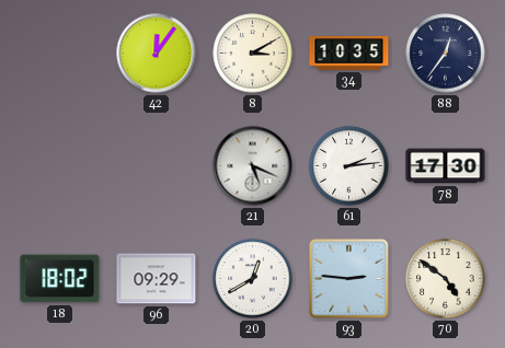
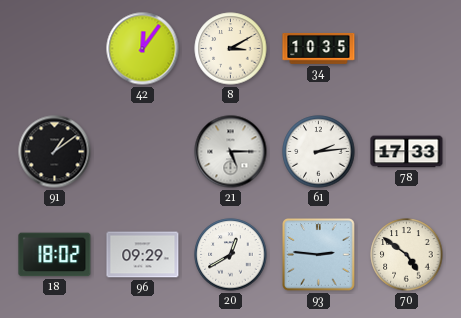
88: 12:36 -> none (446, 54)
91: none -> 1:09 (55, 152)
21: 5:19 -> 5:15 (231, 152)
78: 17:30 -> 17:33 (407, 152)
